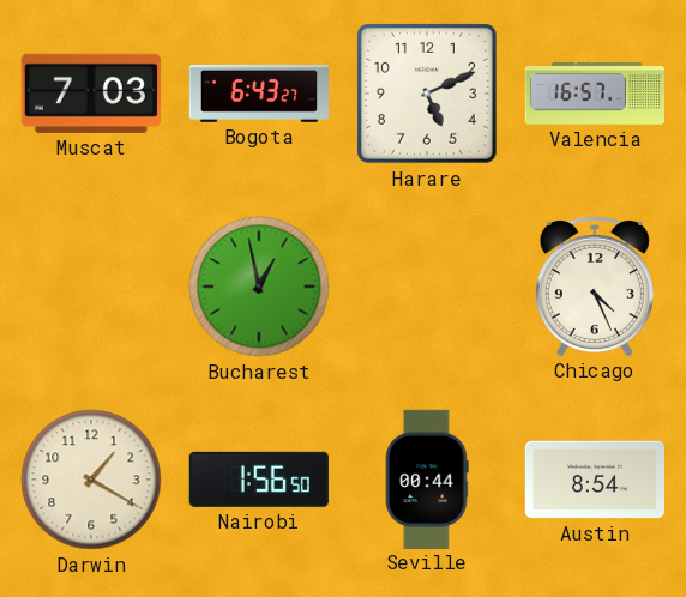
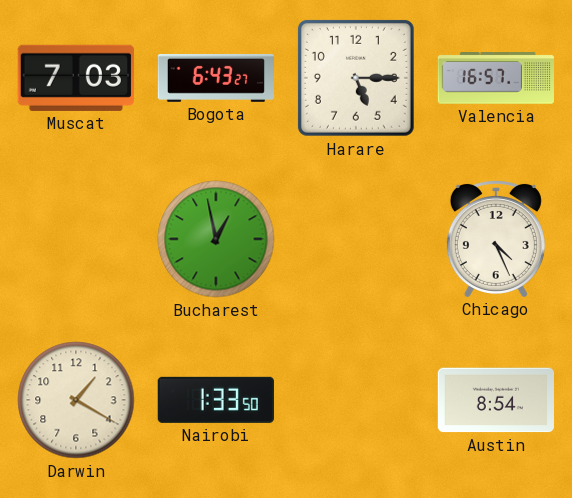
Harare: 5:11 -> 5:15 (356, 78)
Nairobi: 1:56 -> 1:33 (216, 400)
Seville: 00:44 -> none (427, 478)
